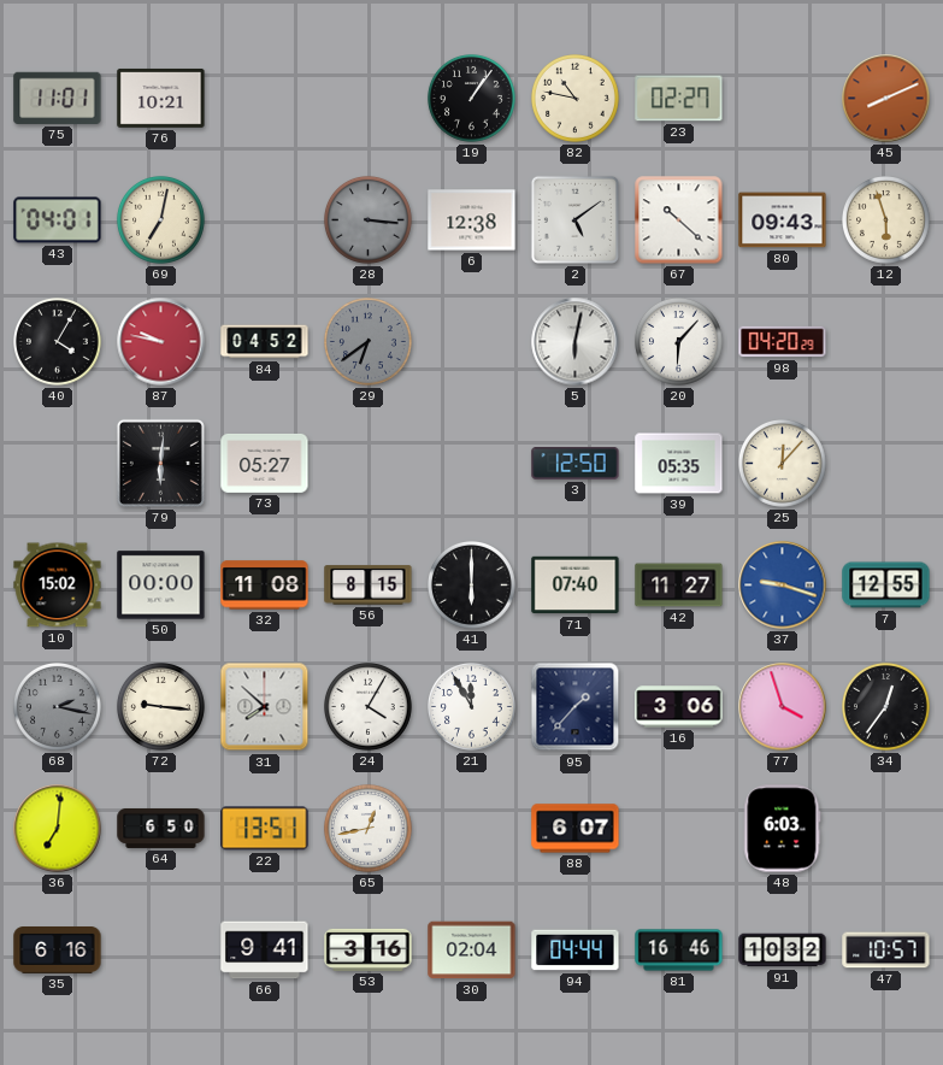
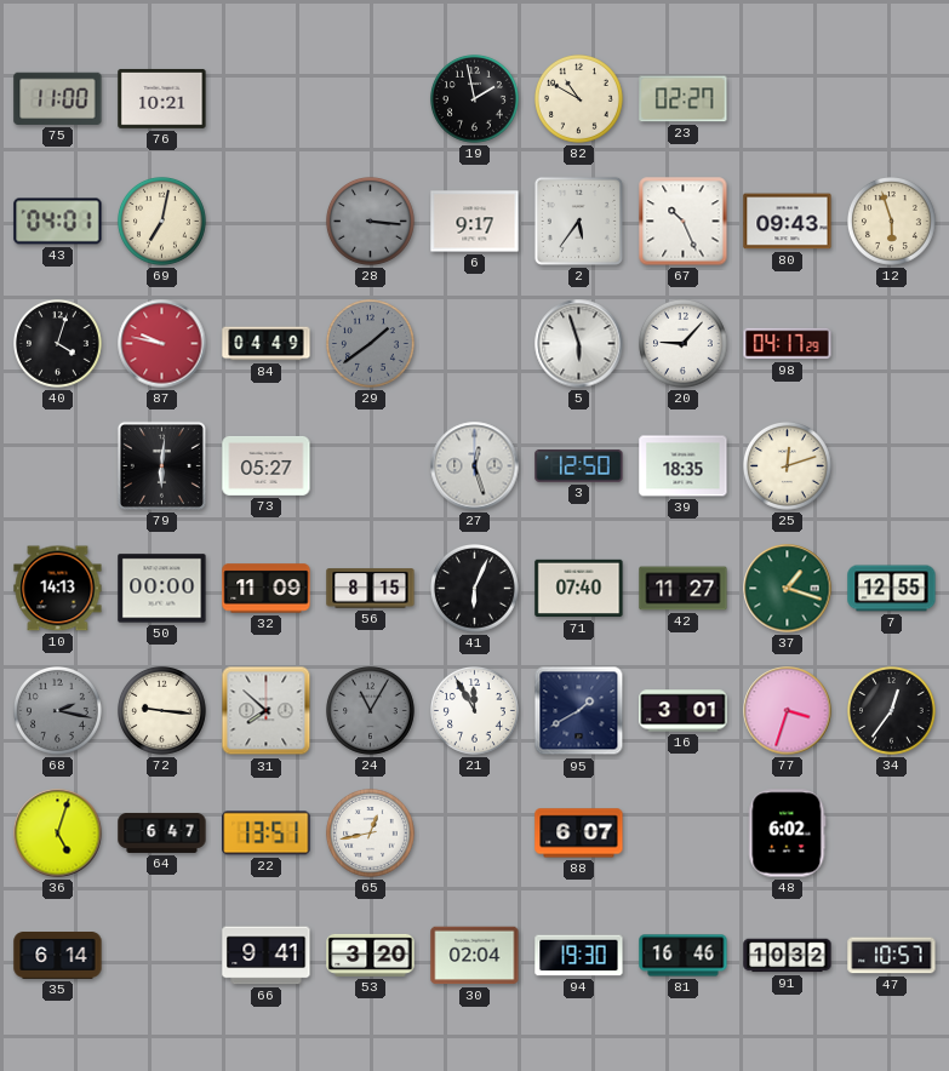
75: 11:01 -> 11:00 (58, 98)
19: 1:06 -> 1:58 (475, 99)
82: 10:47 -> 10:50 (579, 99)
45: 8:11 -> none (886, 99)
6: 12:38 -> 9:17 (475, 222)
2: 5:09 -> 5:36 (578, 220)
67: 10:22 -> 10:26 (684, 222)
40: 4:05 -> 4:03 (58, 344)
84: 04:52 -> 04:49 (267, 344)
29: 6:39 -> 1:39 (371, 344)
5: 6:02 -> 5:57 (579, 344)
20: 6:07 -> 9:07 (684, 344)
98: 04:20 -> 04:17 (788, 344)
27: none -> 12:27 (475, 466)
39: 05:35 -> 18:35 (684, 466)
25: 12:07 -> 12:12 (788, 466)
10: 15:02 -> 14:13 (58, 589)
32: 11:08 -> 11:09 (267, 589)
41: 6:00 -> 6:04 (475, 589)
37: 9:18 -> 1:18 (788, 589)
37 dial: blue -> green (788, 589)
24: 4:05 -> 11:05 (371, 711)
24 dial: white -> grey (371, 711)
95: 1:37 -> 1:40 (579, 711)
16: 3:06 -> 3:01 (684, 711)
77: 3:57 -> 3:33 (788, 711)
36: 7:01 -> 5:03 (58, 834)
64: 6:50 -> 6:47 (162, 832)
48: 6:03 -> 6:02 (788, 834)
35: 6:16 -> 6:14 (58, 956)
53: 3:16 -> 3:20 (371, 955)
94: 04:44 -> 19:30 (579, 956)
